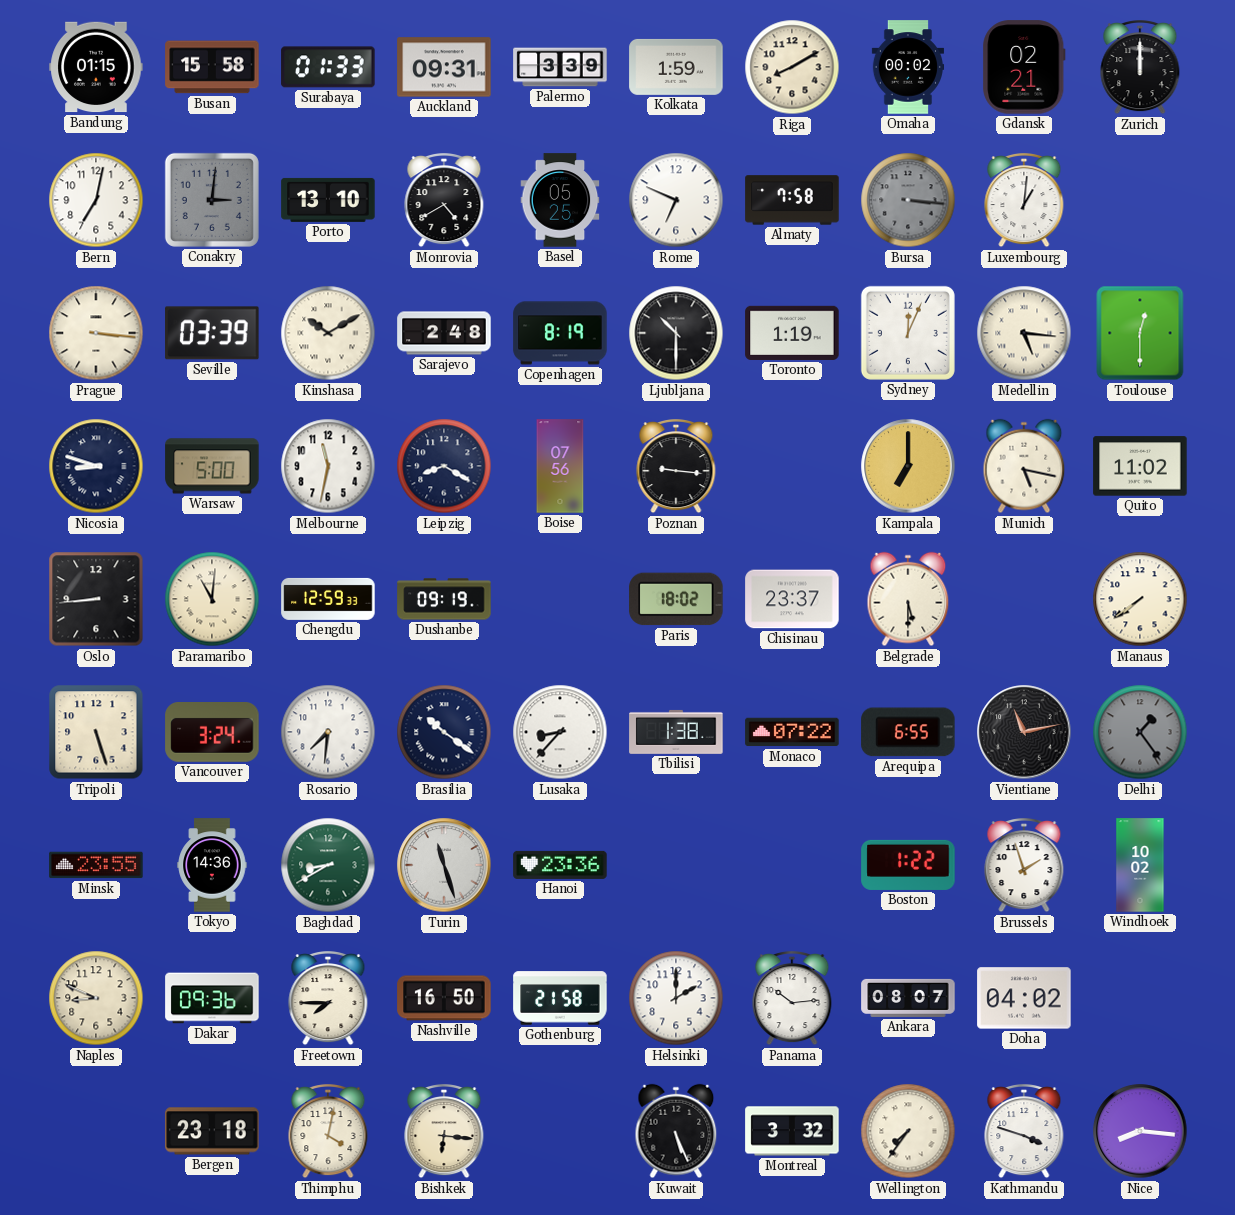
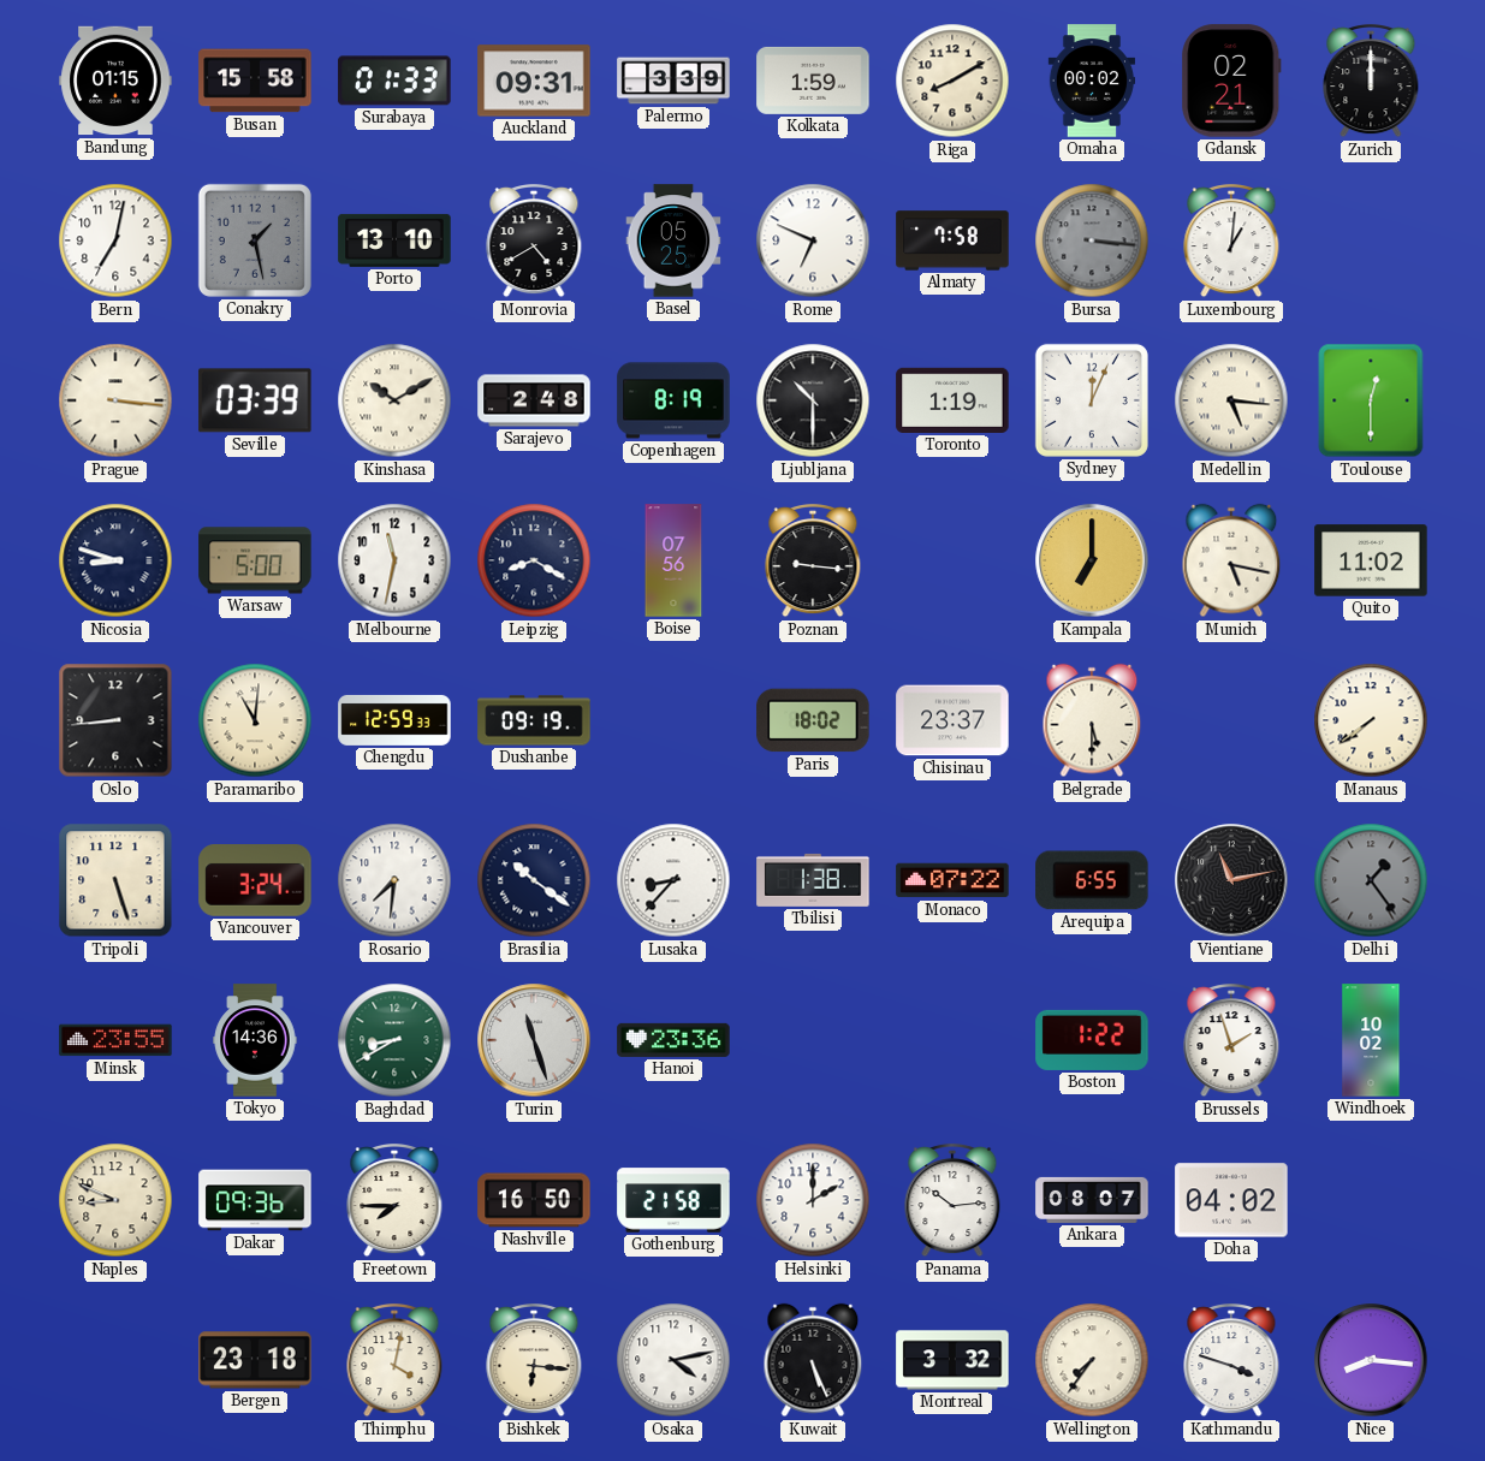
Conakry: 3:01 -> 1:28 (255, 240)
Osaka: none -> 4:13 (673, 1360)
